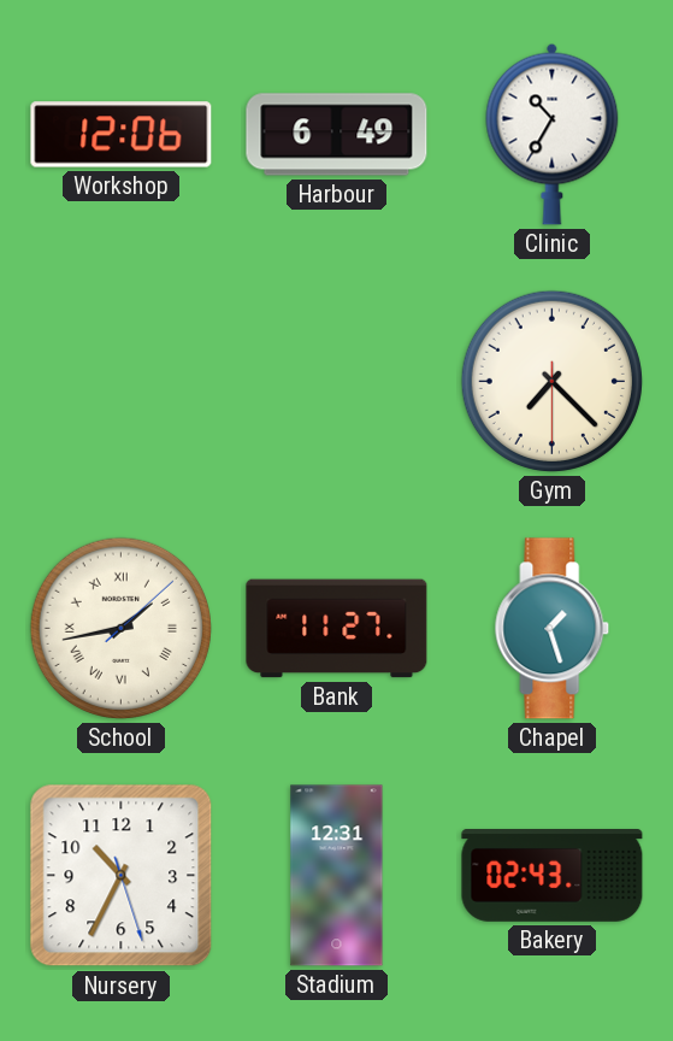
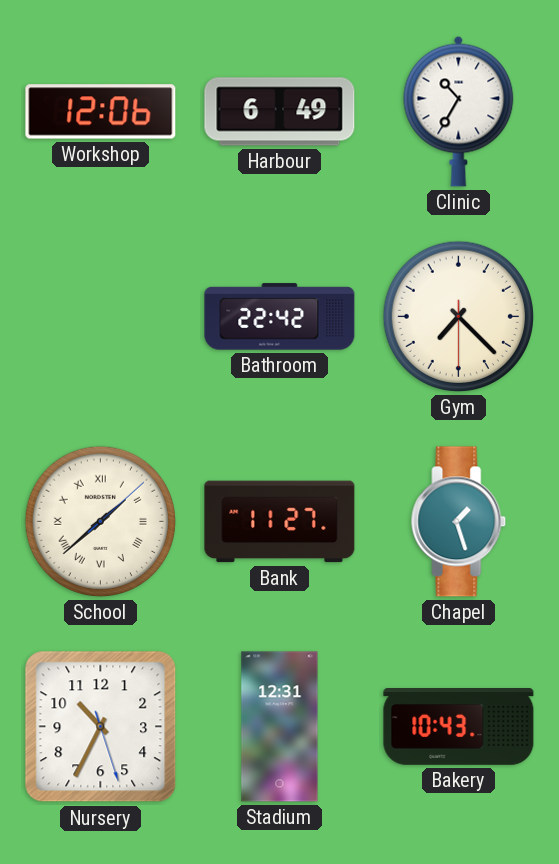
Bathroom: none -> 22:42 (280, 317)
School: 1:43 -> 1:38 (100, 521)
Bakery: 02:43 -> 10:43 (459, 727)
